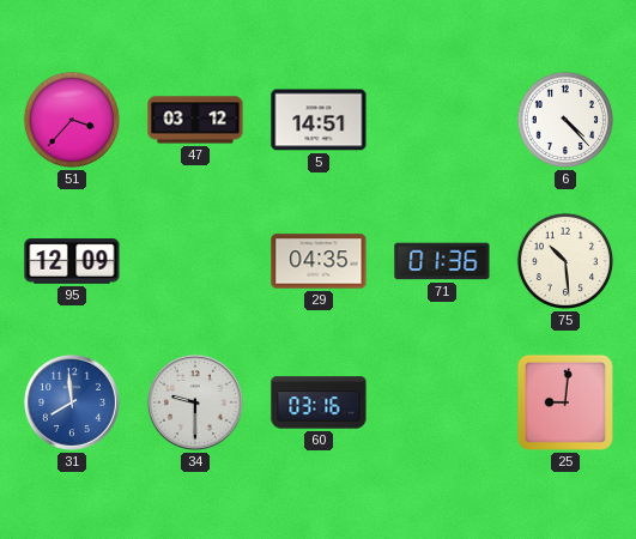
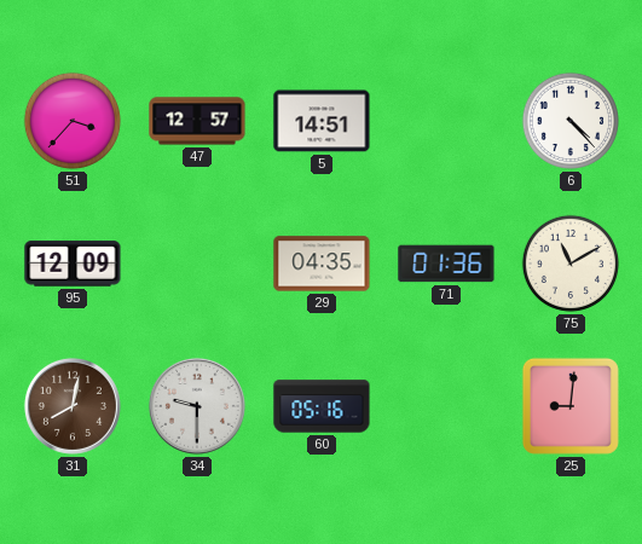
47: 03:12 -> 12:57 (197, 121)
75: 10:29 -> 11:10 (571, 264)
31: 7:59 -> 8:02 (73, 406)
31 dial: blue -> brown (73, 406)
60: 03:16 -> 05:16 (322, 406)
